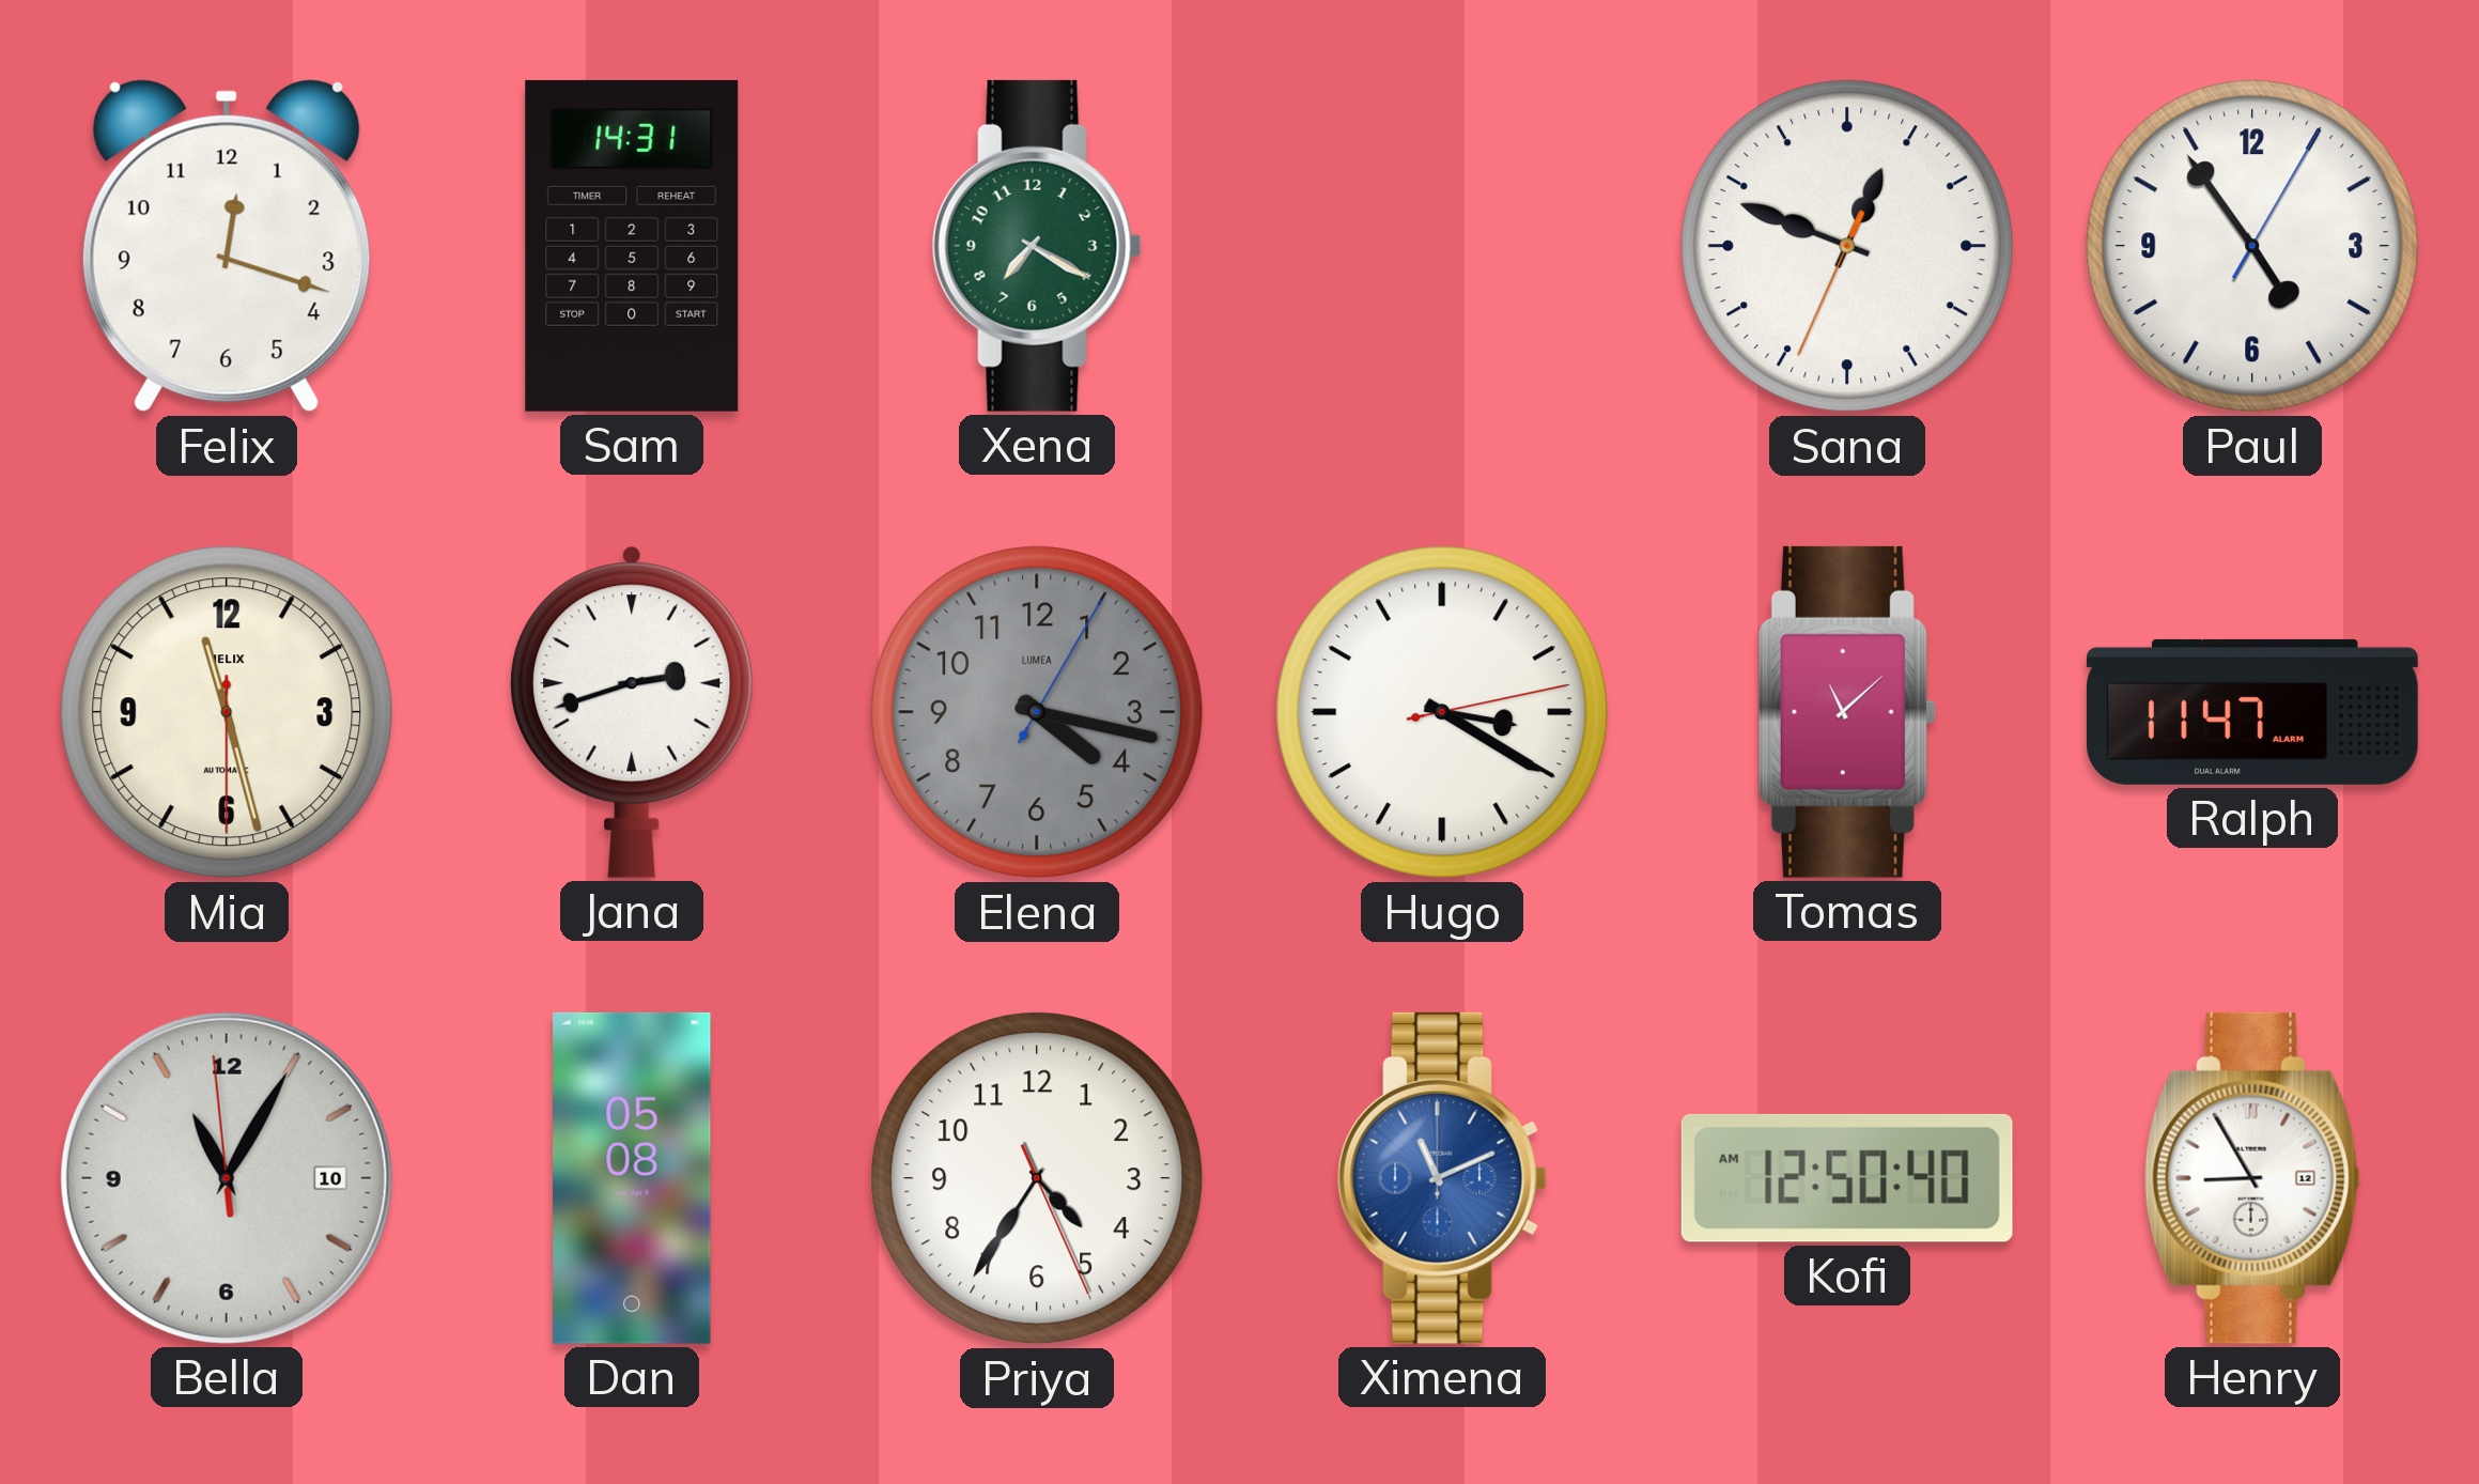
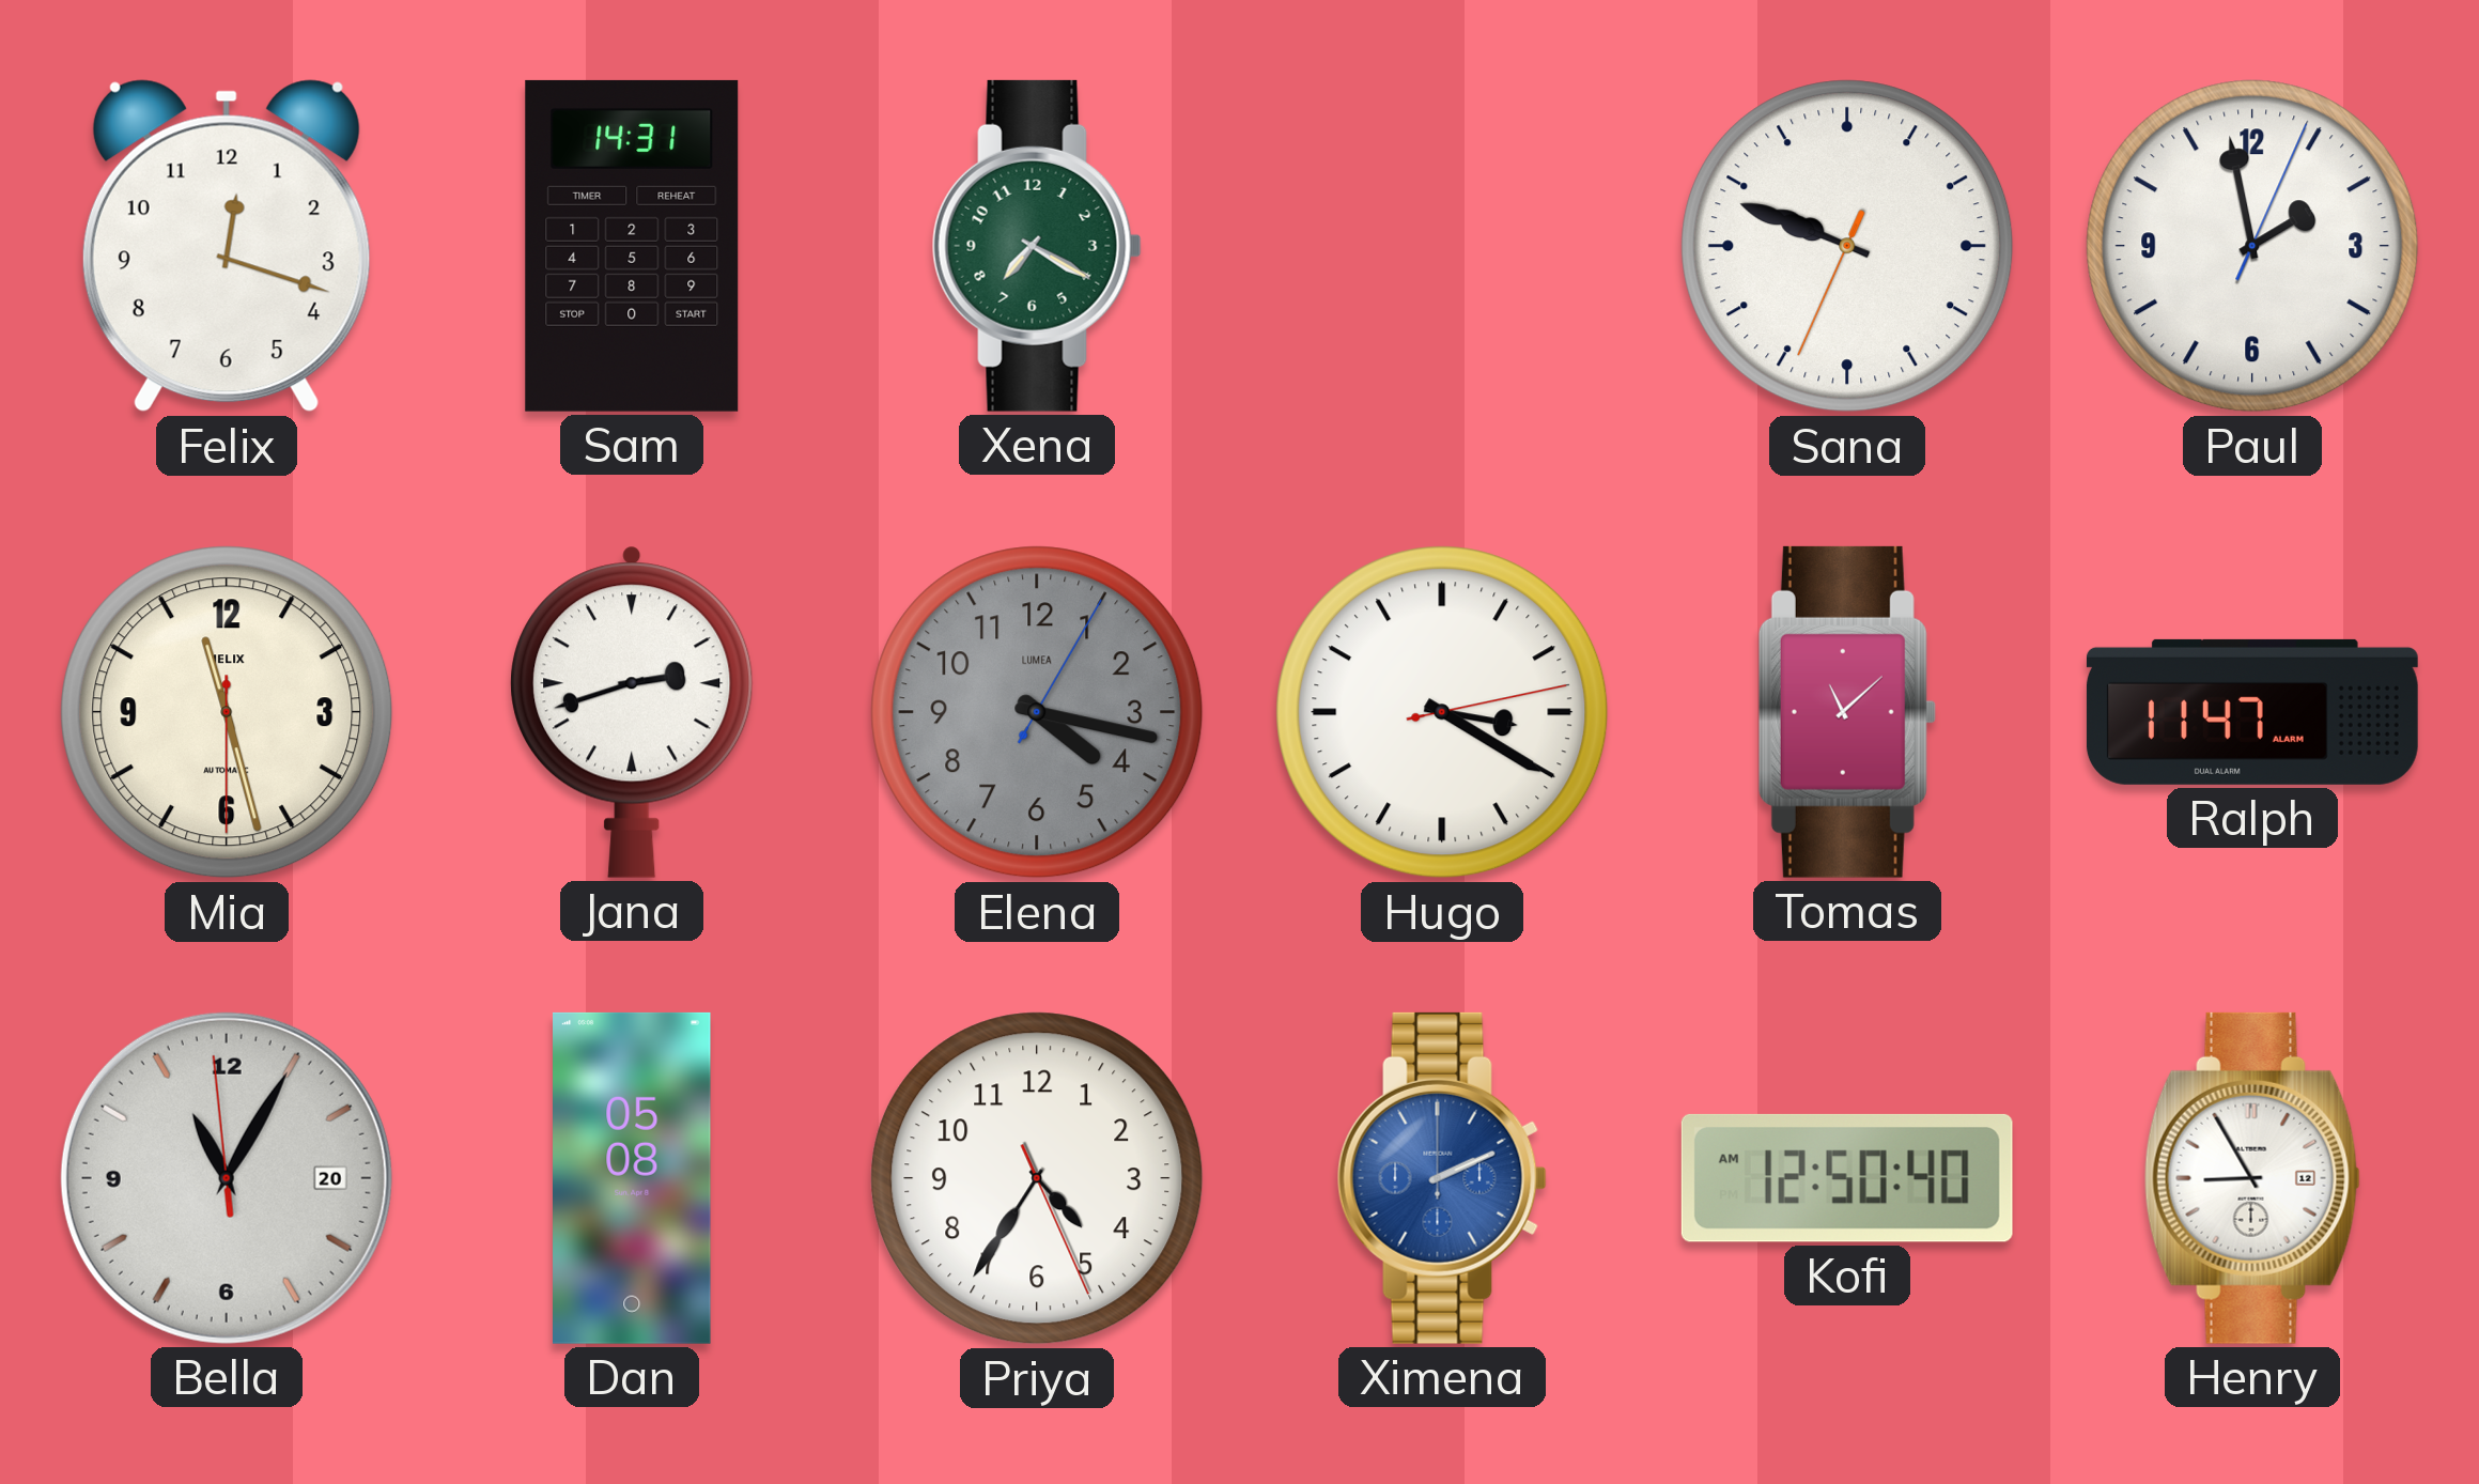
Sana: 12:48 -> 9:48 (1847, 246)
Paul: 4:54 -> 1:58 (2252, 246)
Bella date: 10 -> 20 (227, 1178)
Ximena: 11:11 -> 2:11 (1442, 1178)
